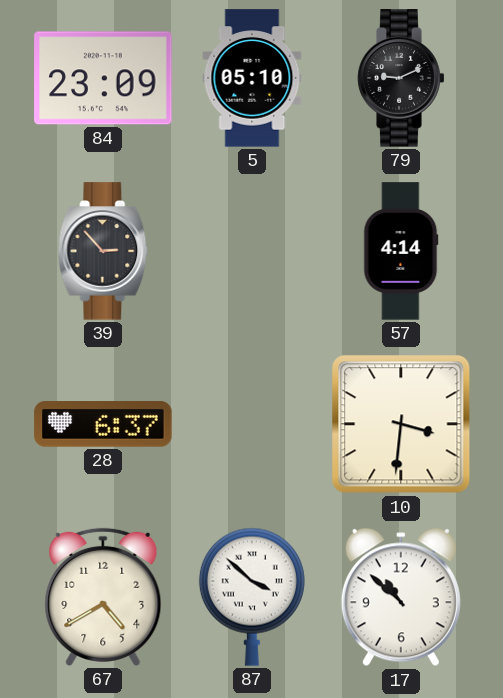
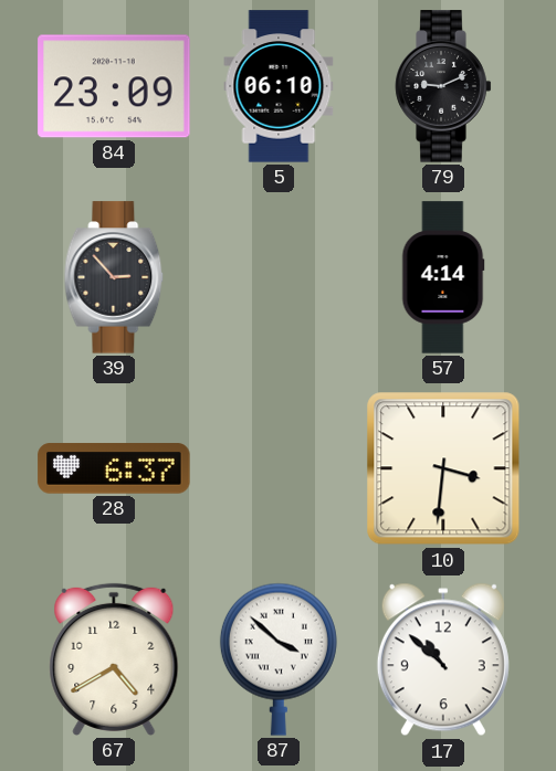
5: 05:10 -> 06:10 (279, 86)
